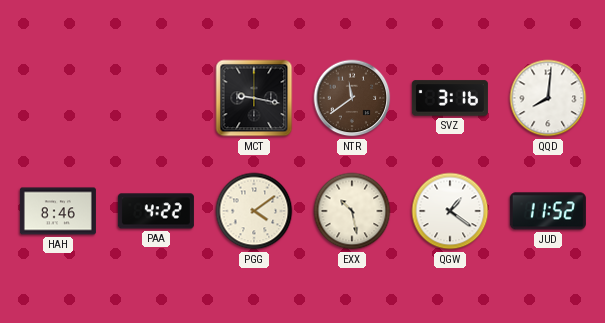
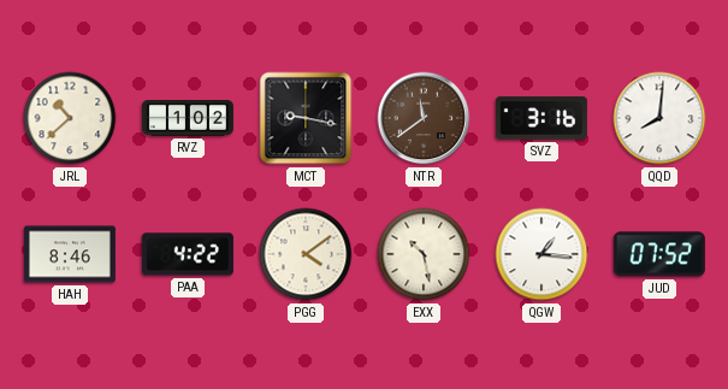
JRL: none -> 10:38 (70, 118)
RVZ: none -> 1:02 (188, 119)
QGW: 1:21 -> 1:16 (541, 254)
JUD: 11:52 -> 07:52 (659, 254)
